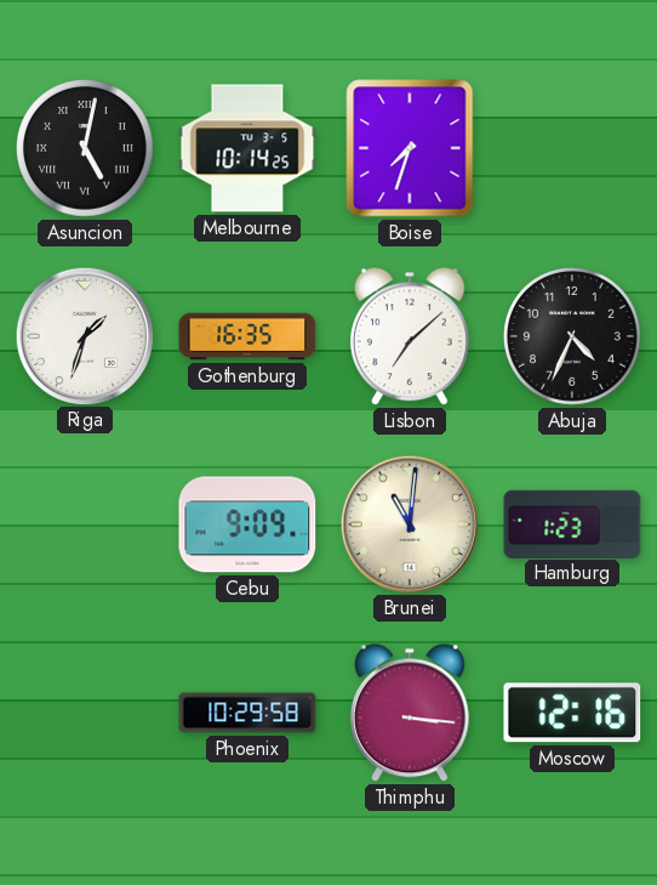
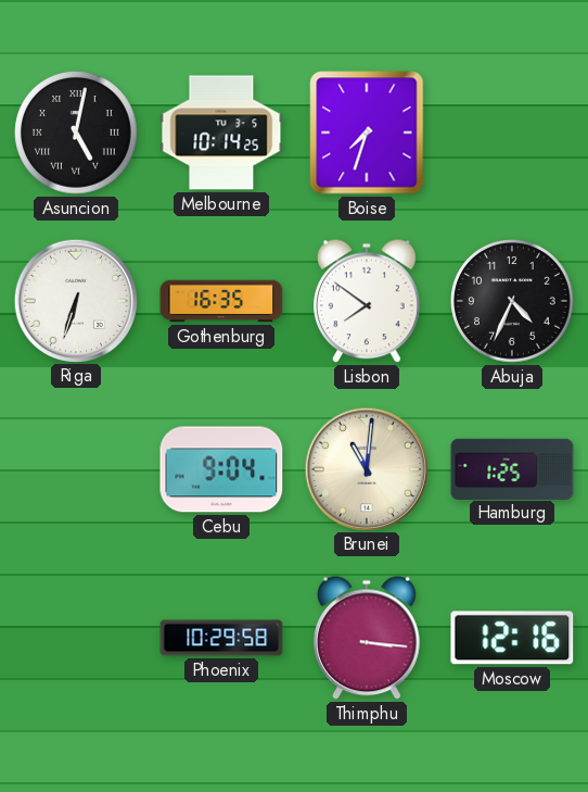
Riga: 1:33 -> 6:33 (75, 300)
Lisbon: 7:08 -> 7:51 (368, 301)
Cebu: 9:09 -> 9:04 (221, 469)
Hamburg: 1:23 -> 1:25 (512, 468)
